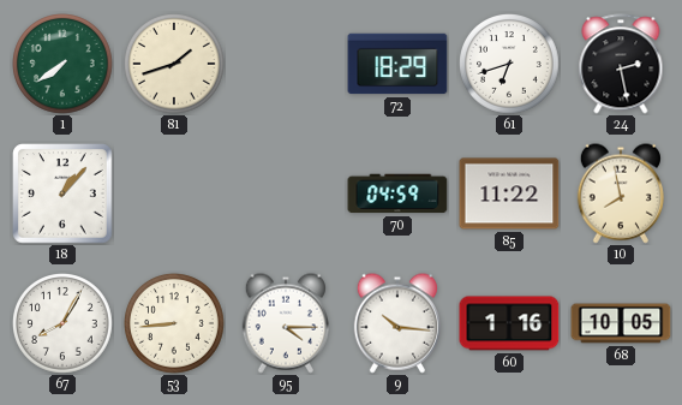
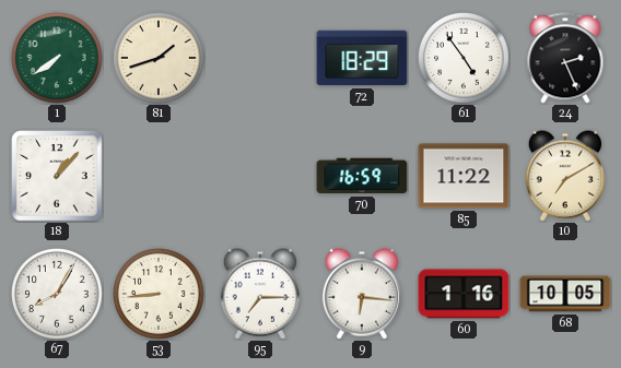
61: 6:42 -> 4:54 (465, 59)
24: 2:28 -> 2:26 (565, 58)
70: 04:59 -> 16:59 (362, 176)
10: 7:58 -> 7:10 (565, 176)
95: 4:15 -> 7:15 (260, 294)
9: 10:16 -> 6:16 (362, 294)
